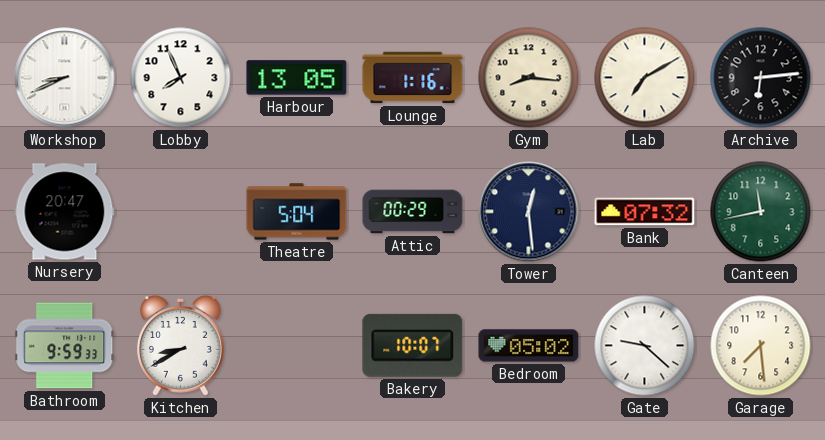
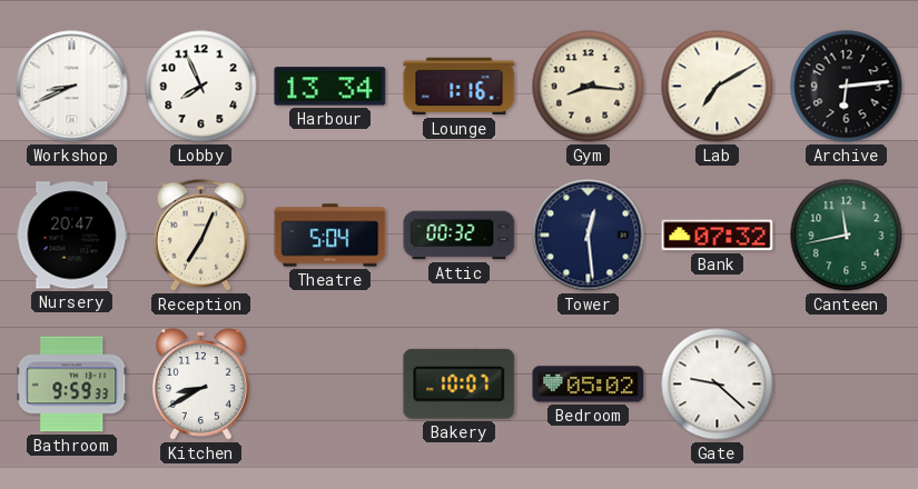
Harbour: 13:05 -> 13:34 (330, 87)
Reception: none -> 7:04 (200, 236)
Attic: 00:29 -> 00:32 (460, 236)
Garage: 7:29 -> none (761, 346)
